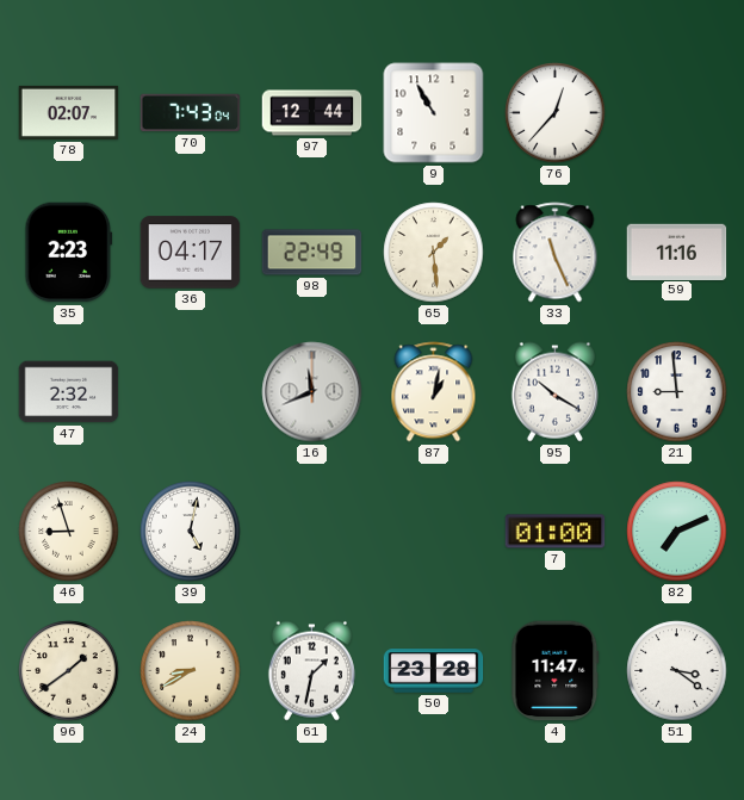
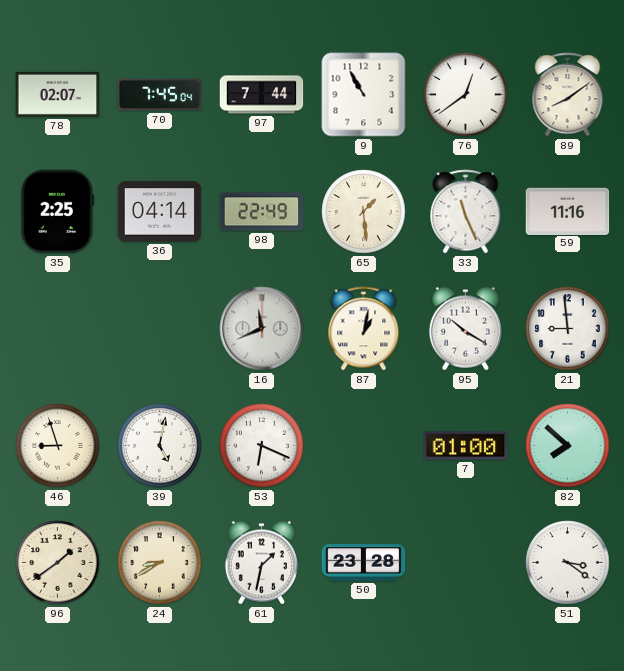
70: 7:43 -> 7:45 (160, 95)
97: 12:44 -> 7:44 (262, 95)
76: 12:37 -> 12:39 (466, 95)
89: none -> 8:09 (568, 95)
35: 2:23 -> 2:25 (58, 212)
36: 04:17 -> 04:14 (160, 212)
47: 2:32 -> none (69, 392)
53: none -> 6:19 (262, 446)
82: 7:11 -> 7:52 (568, 446)
4: 11:47 -> none (556, 671)
